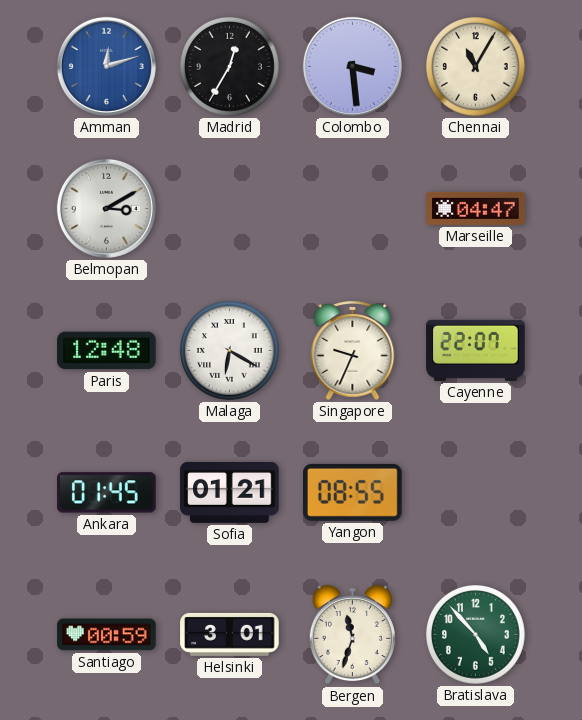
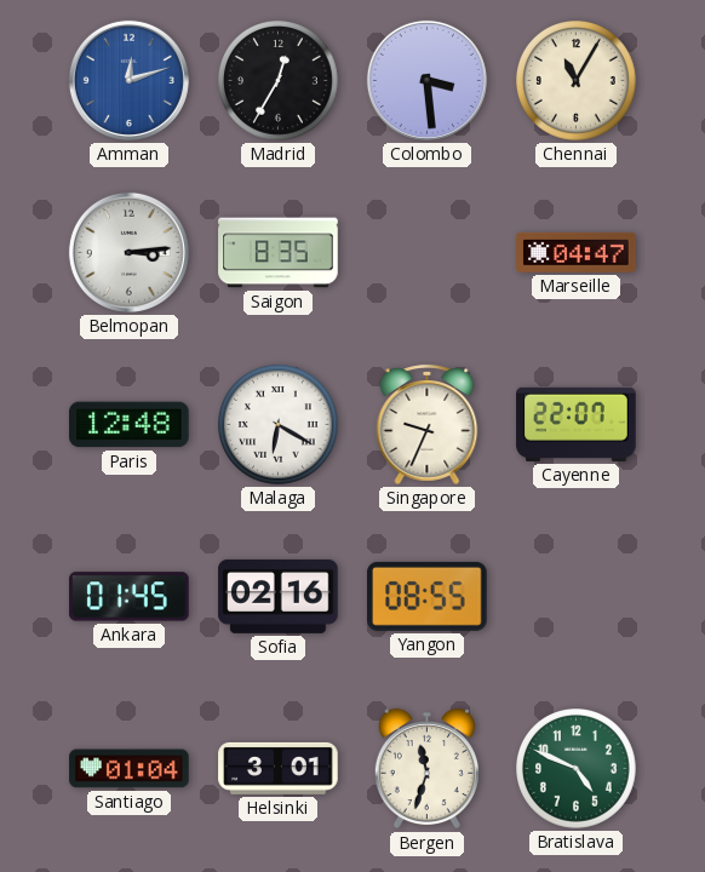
Belmopan: 3:10 -> 3:14 (128, 252)
Saigon: none -> 8:35 (279, 253)
Sofia: 01:21 -> 02:16 (279, 596)
Santiago: 00:59 -> 01:04 (130, 769)
Bratislava: 4:53 -> 4:49 (577, 769)
